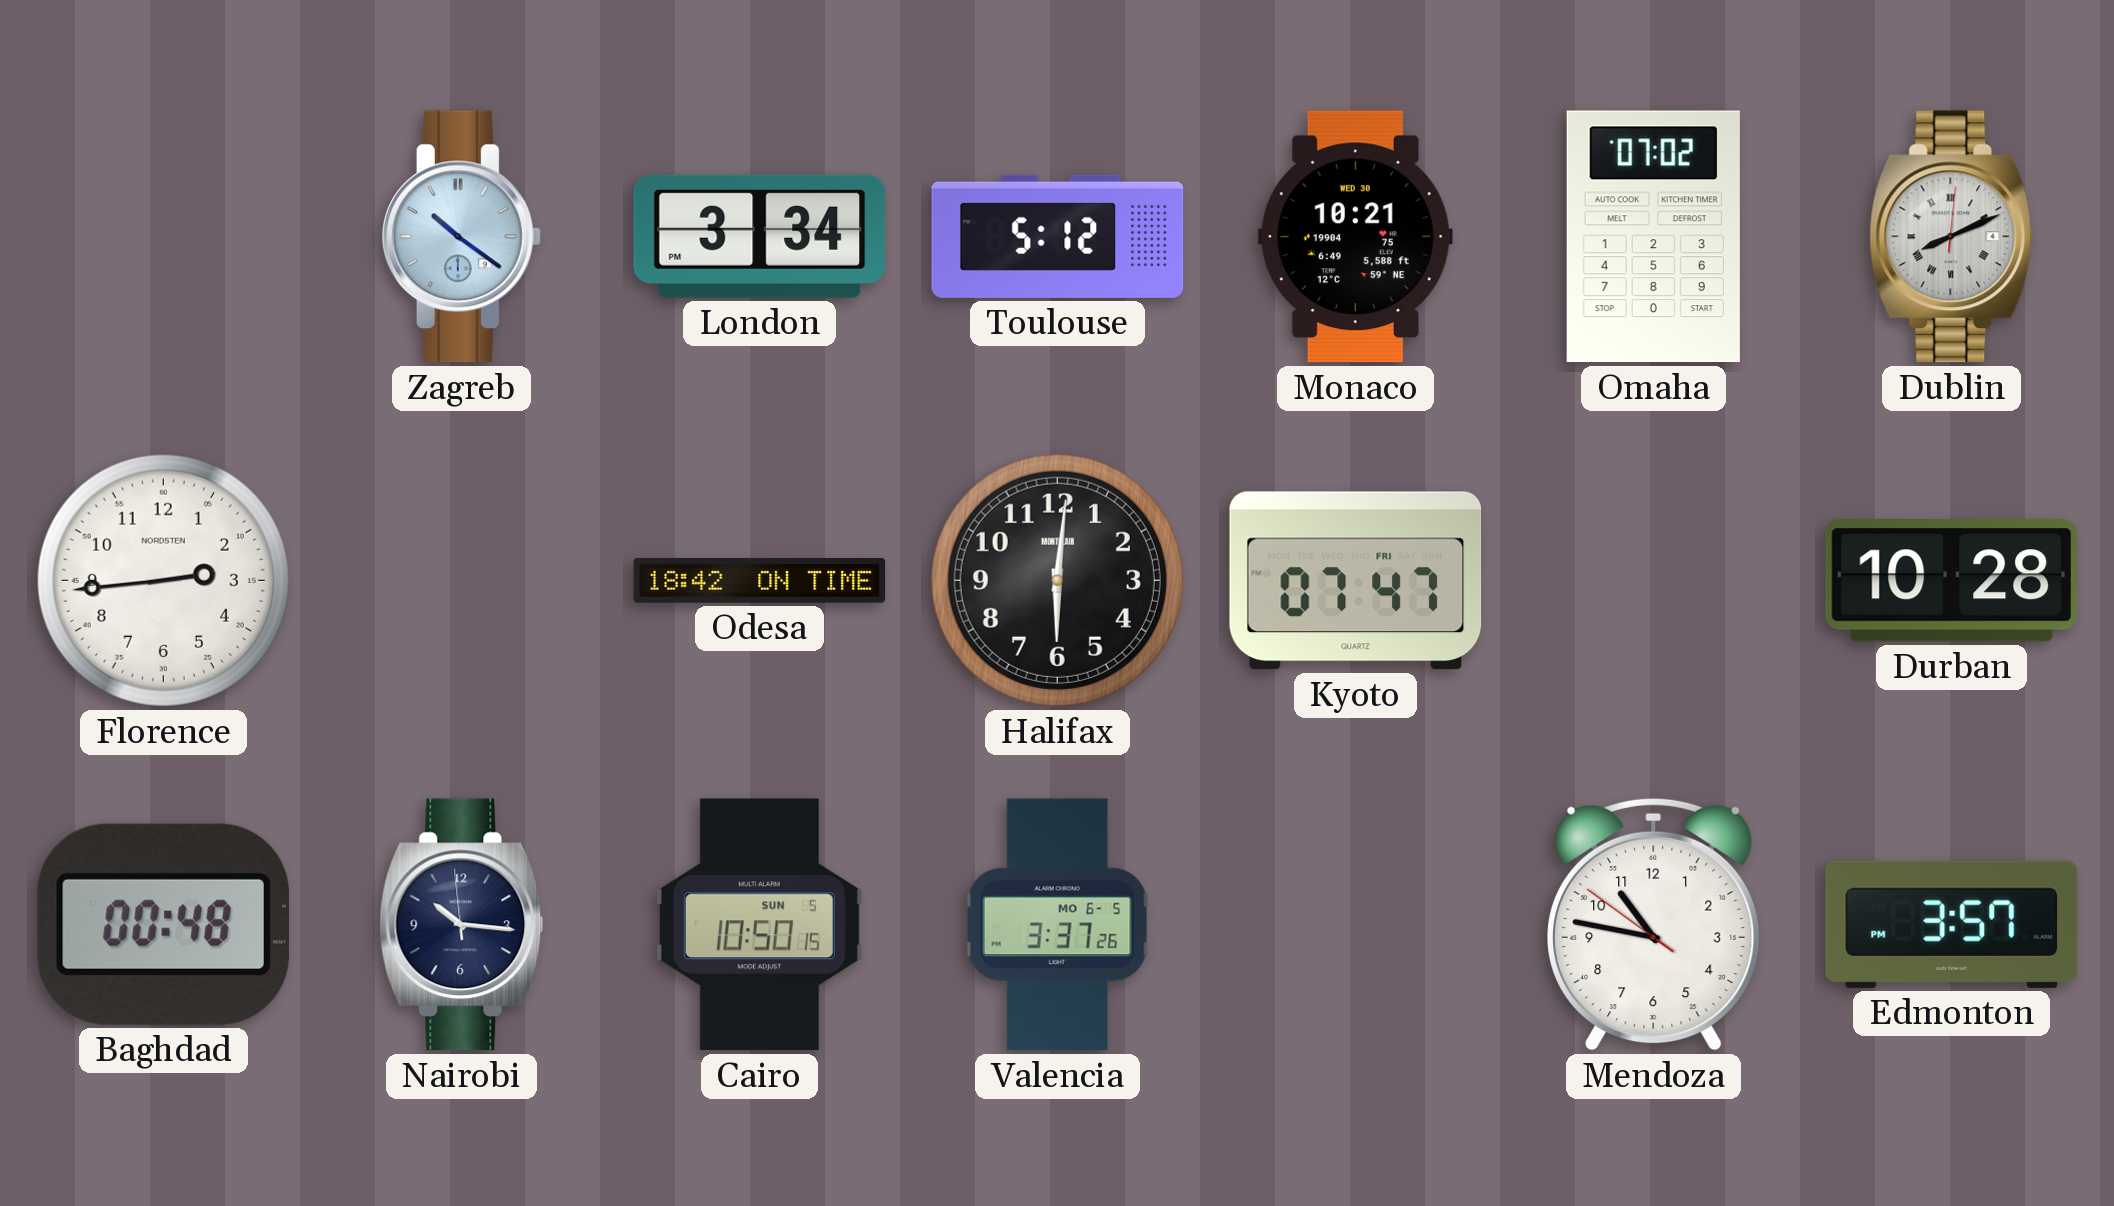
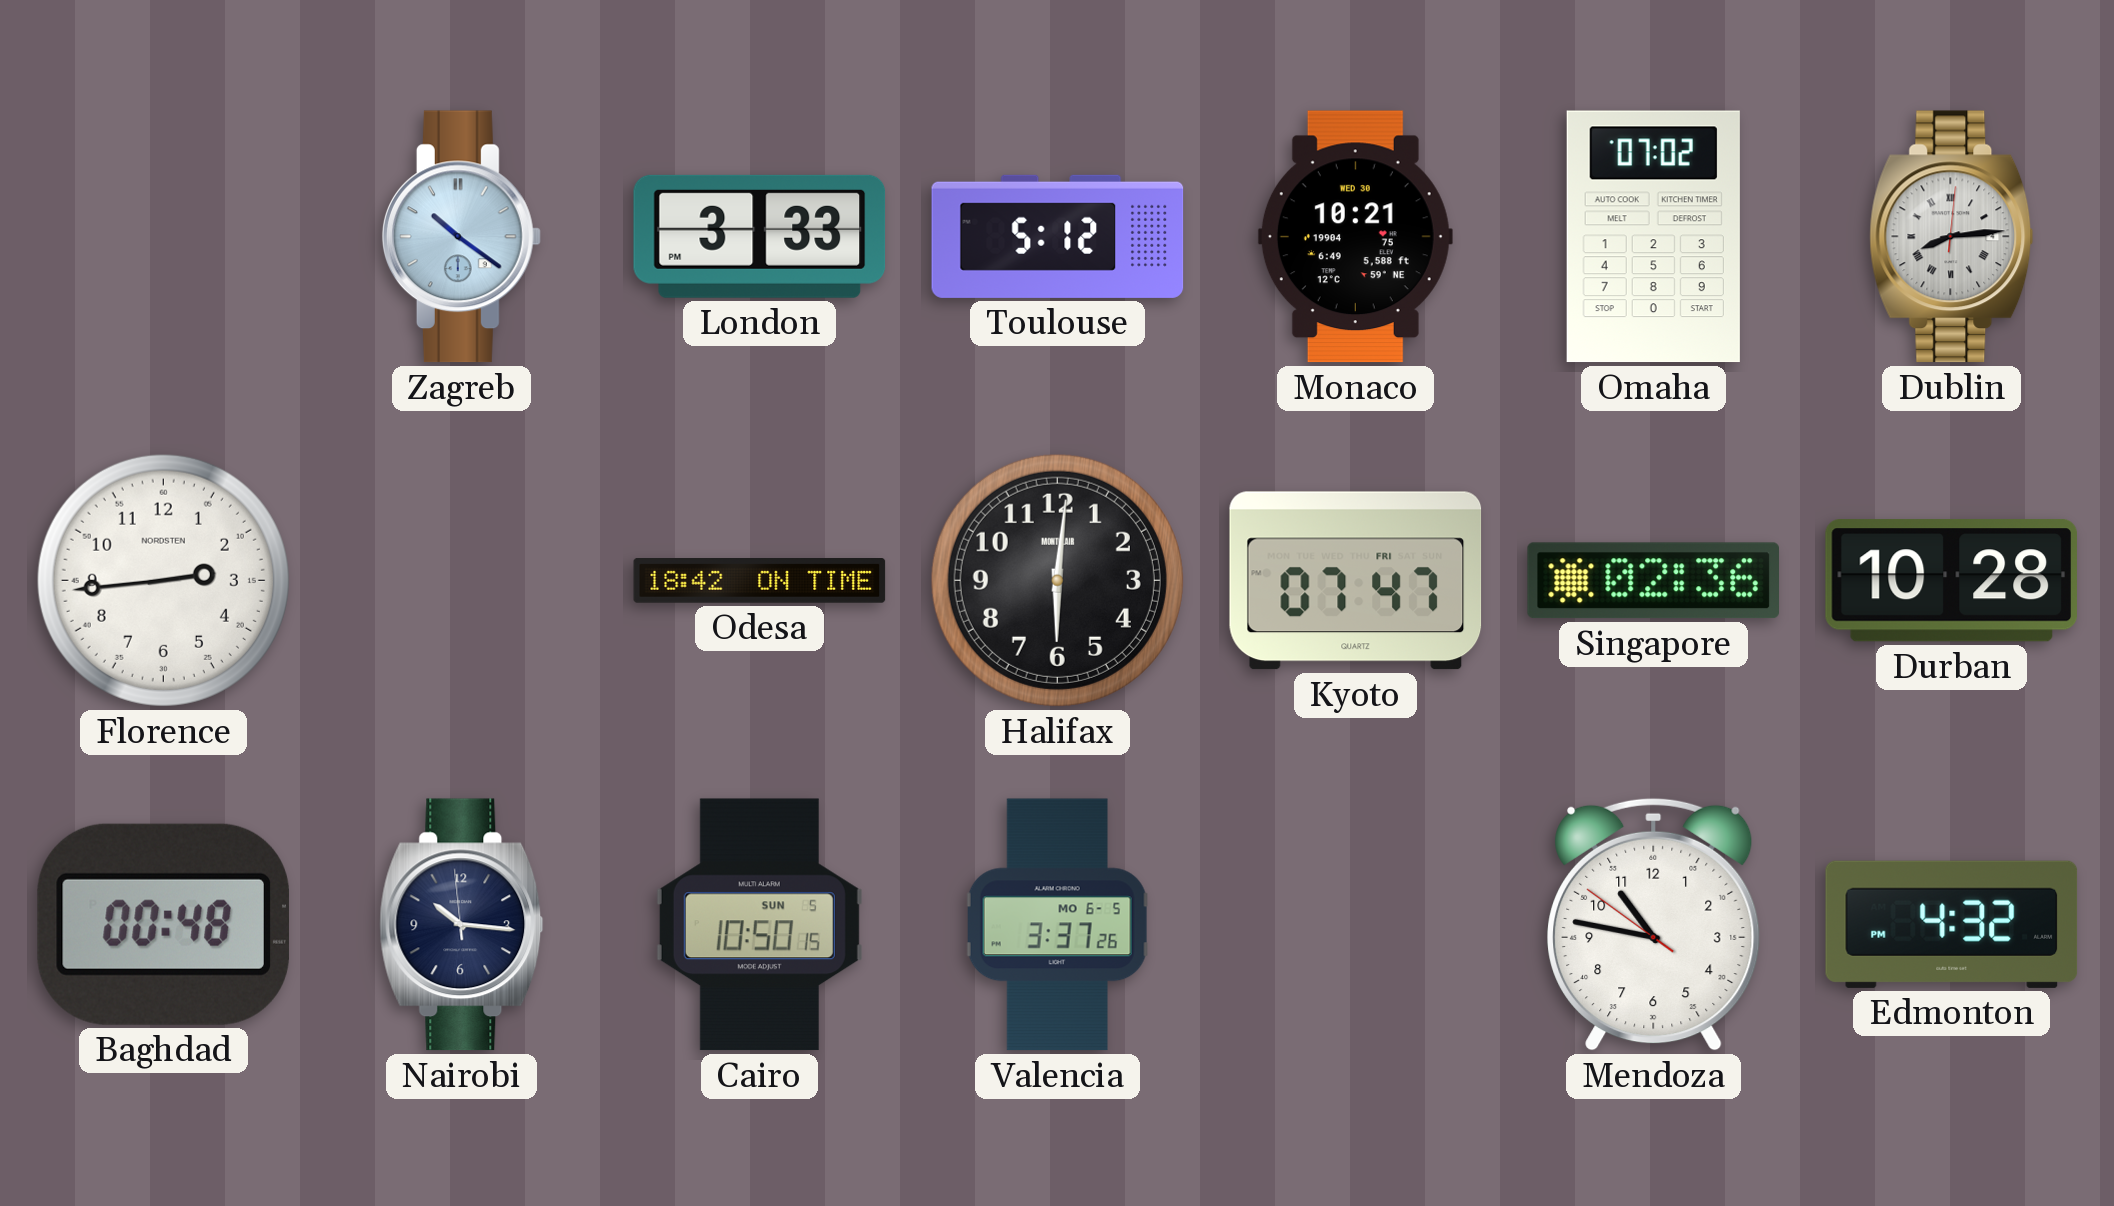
London: 3:34 -> 3:33 (760, 236)
Dublin: 8:11 -> 8:14 (1952, 237)
Singapore: none -> 02:36 (1653, 581)
Edmonton: 3:57 -> 4:32 (1952, 924)
